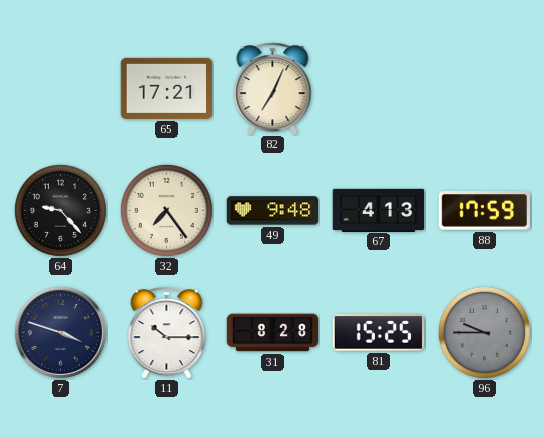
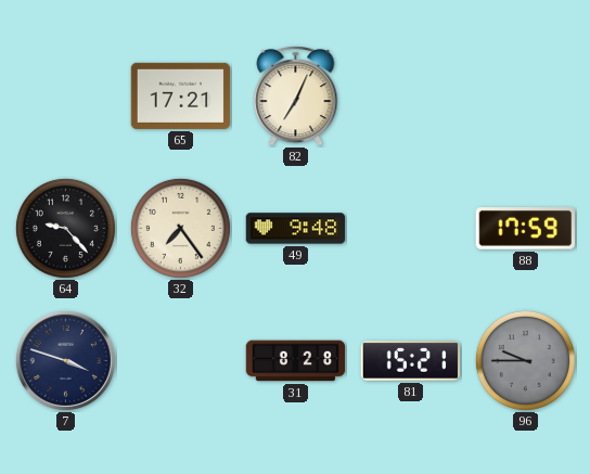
67: 4:13 -> none (379, 210)
11: 10:15 -> none (167, 333)
81: 15:25 -> 15:21 (411, 361)
